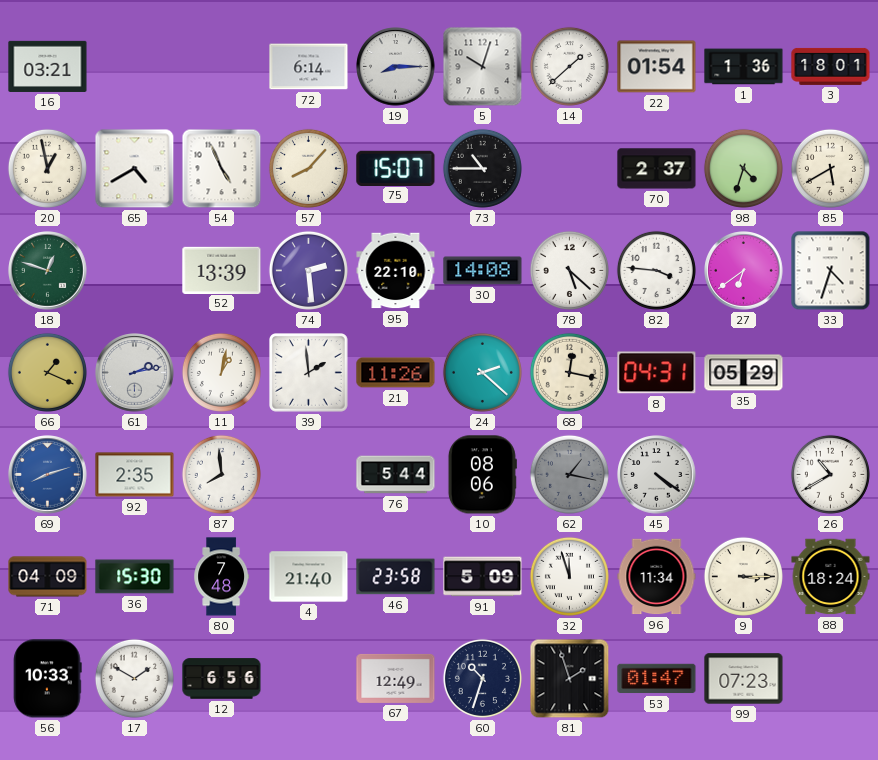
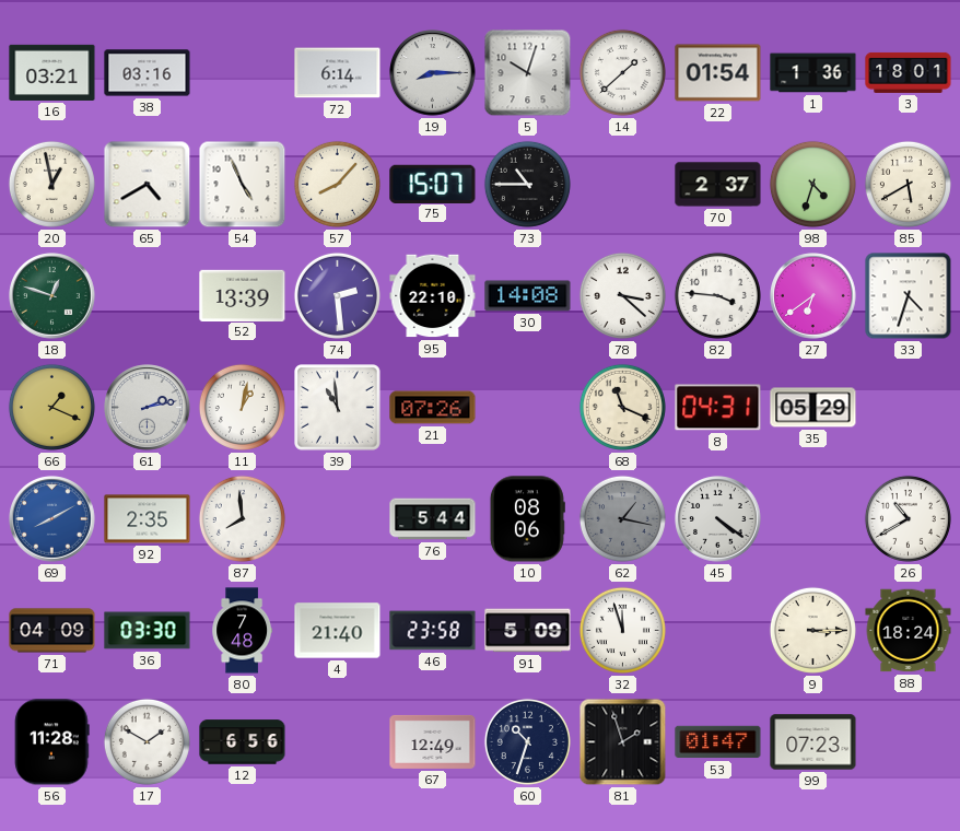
38: none -> 03:16 (148, 73)
78: 5:22 -> 3:22 (622, 295)
39: 1:59 -> 10:59 (338, 408)
21: 11:26 -> 07:26 (433, 408)
24: 2:22 -> none (482, 372)
68: 12:17 -> 11:19 (622, 407)
69: 8:12 -> 8:10 (52, 519)
36: 15:30 -> 03:30 (148, 631)
96: 11:34 -> none (657, 577)
56: 10:33 -> 11:28 (52, 742)
